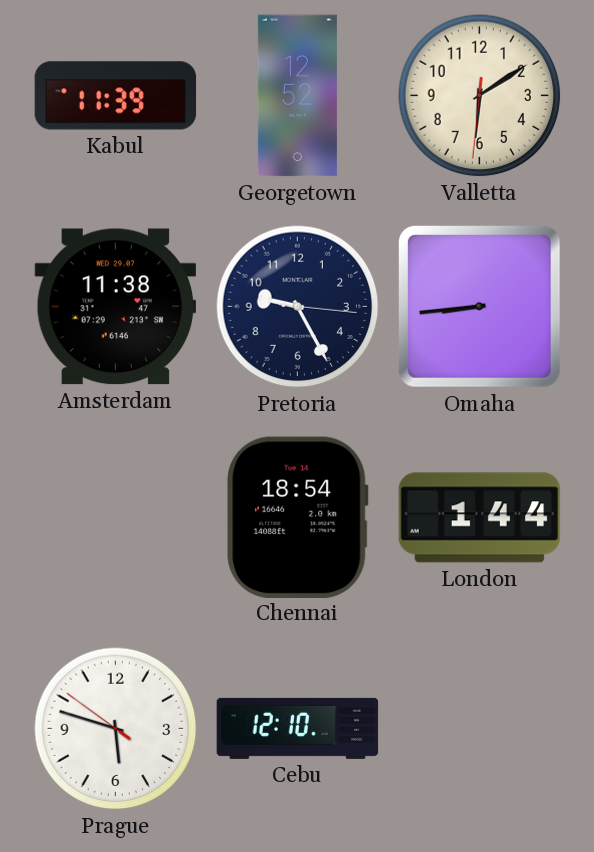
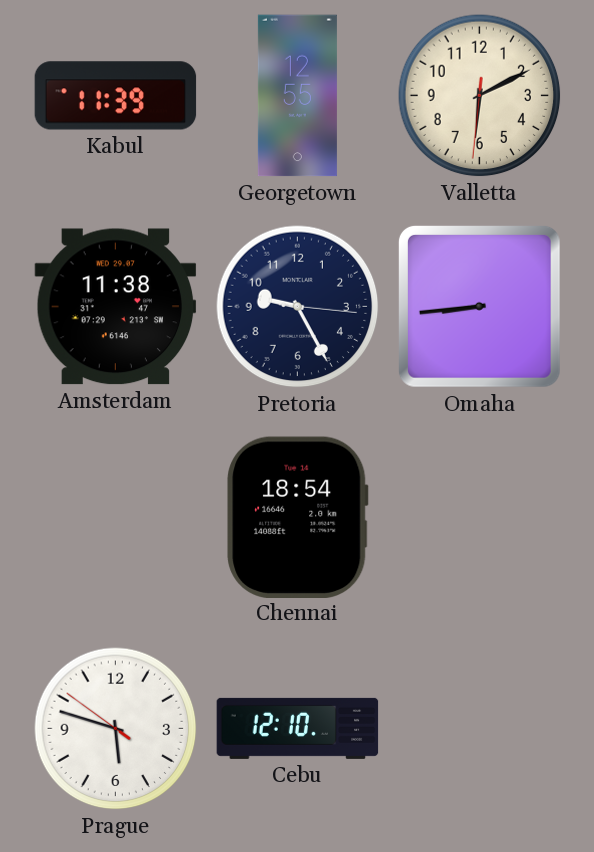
Georgetown: 12:52 -> 12:55 (297, 96)
Valletta: 6:09 -> 6:10 (480, 96)
London: 1:44 -> none (480, 518)
